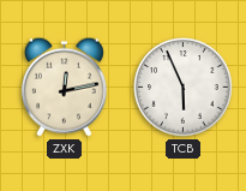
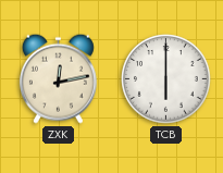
TCB: 5:56 -> 6:00 (166, 79)
